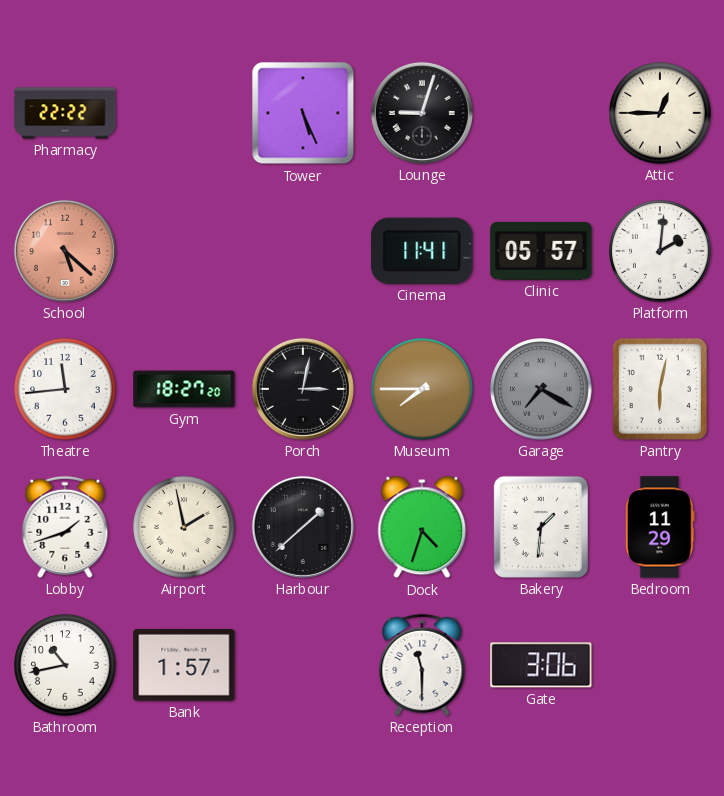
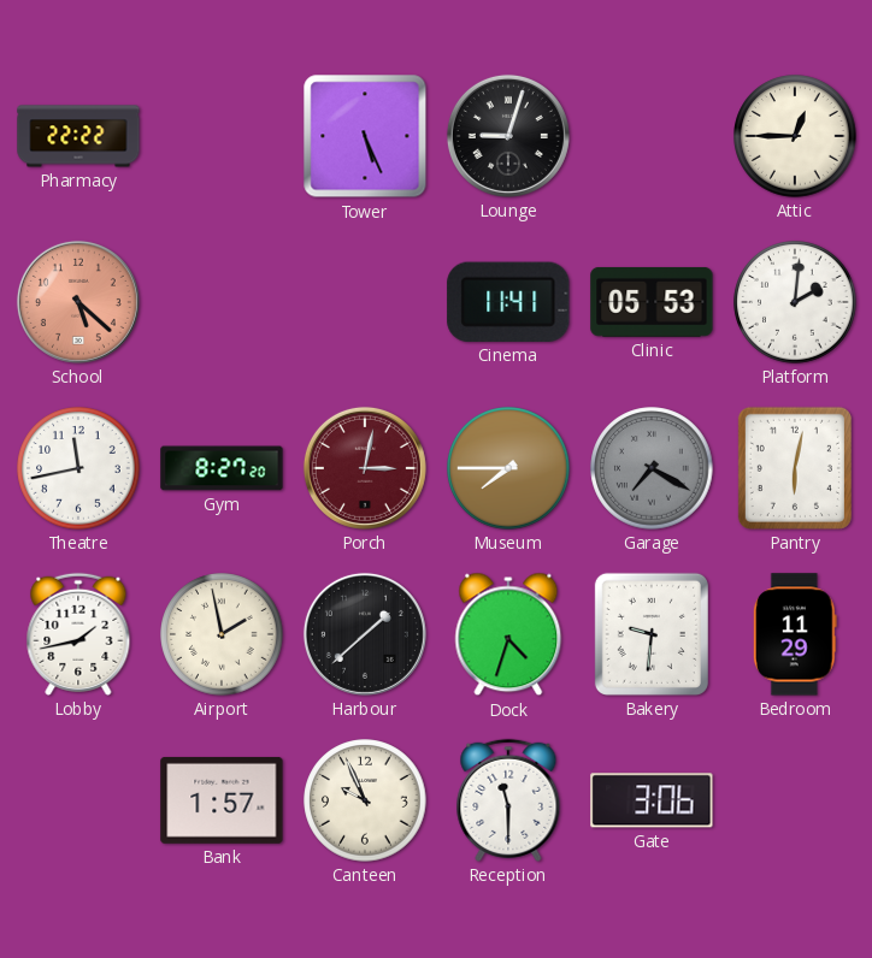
Clinic: 05:57 -> 05:53 (652, 302)
Theatre: 11:44 -> 11:43 (78, 468)
Gym: 18:27 -> 8:27 (222, 468)
Porch dial: black -> burgundy (365, 468)
Lobby: 1:42 -> 1:43 (78, 634)
Bakery: 1:31 -> 9:31 (652, 634)
Bathroom: 10:43 -> none (65, 665)
Canteen: none -> 9:56 (365, 800)
